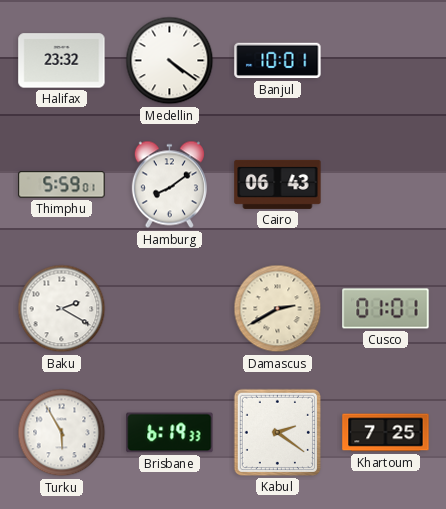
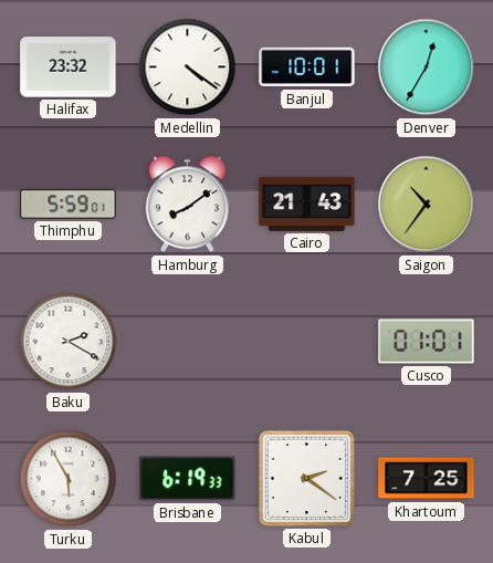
Denver: none -> 12:35 (427, 67)
Cairo: 06:43 -> 21:43 (307, 204)
Saigon: none -> 10:36 (427, 205)
Damascus: 2:40 -> none (278, 309)
